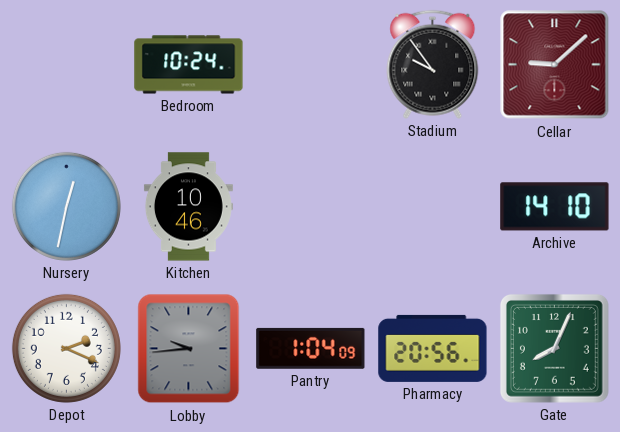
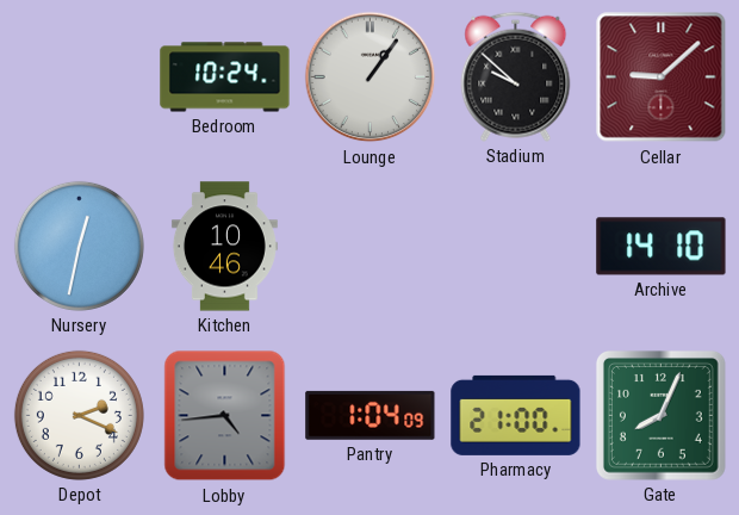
Lounge: none -> 1:06 (371, 77)
Stadium: 9:54 -> 9:52 (516, 76)
Lobby: 9:44 -> 4:44 (225, 416)
Pharmacy: 20:56 -> 21:00 (516, 415)
